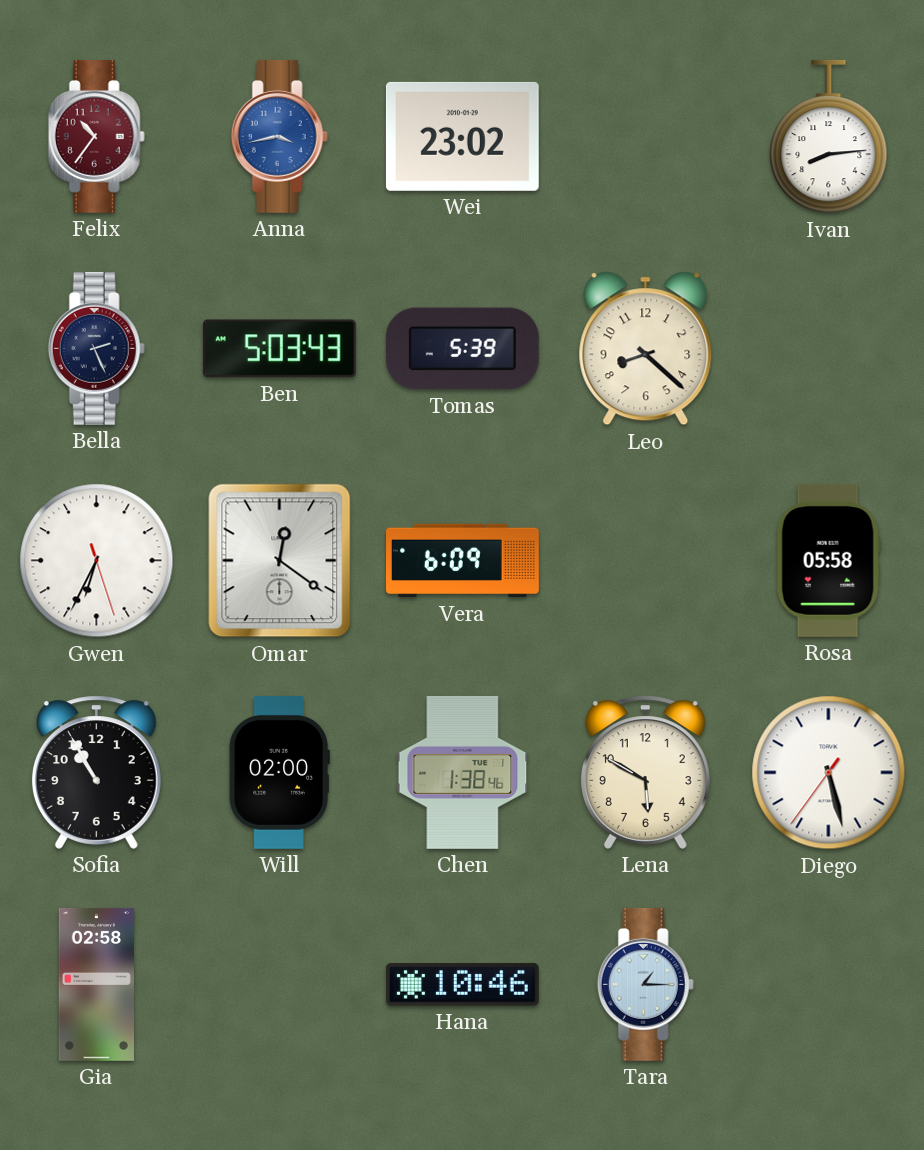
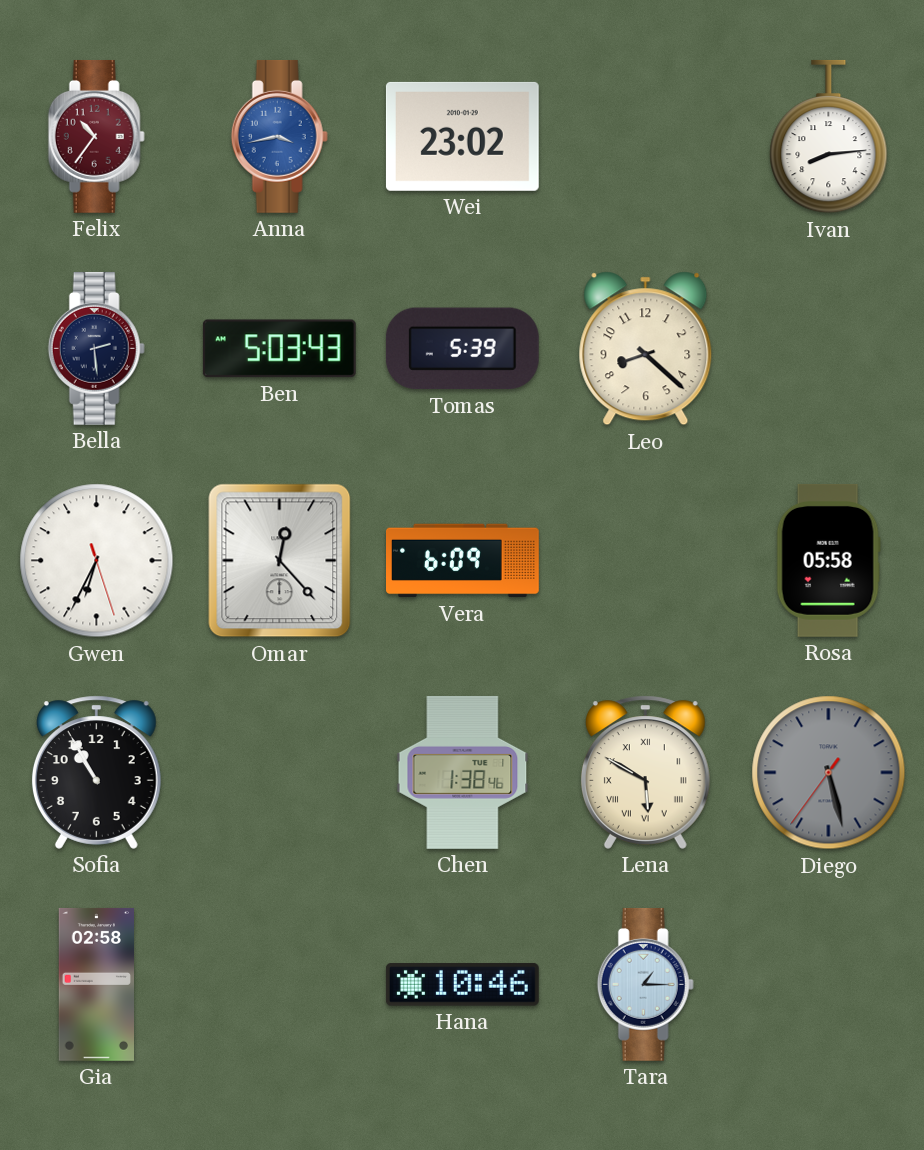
Bella: 2:26 -> 2:29 (96, 348)
Omar: 12:21 -> 12:23 (280, 561)
Will: 02:00 -> none (279, 772)
Lena numerals: Arabic -> Roman (645, 772)
Diego dial: white -> grey (829, 773)
